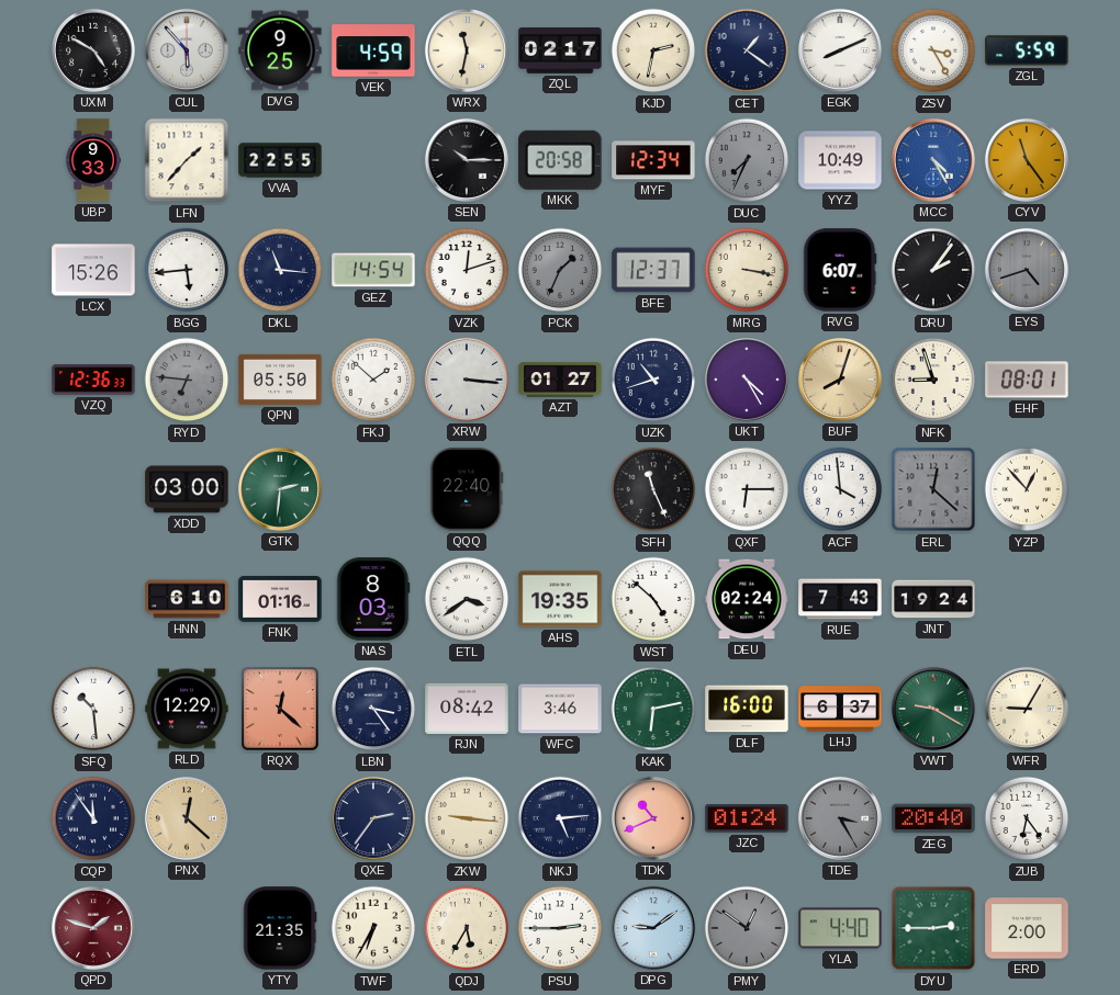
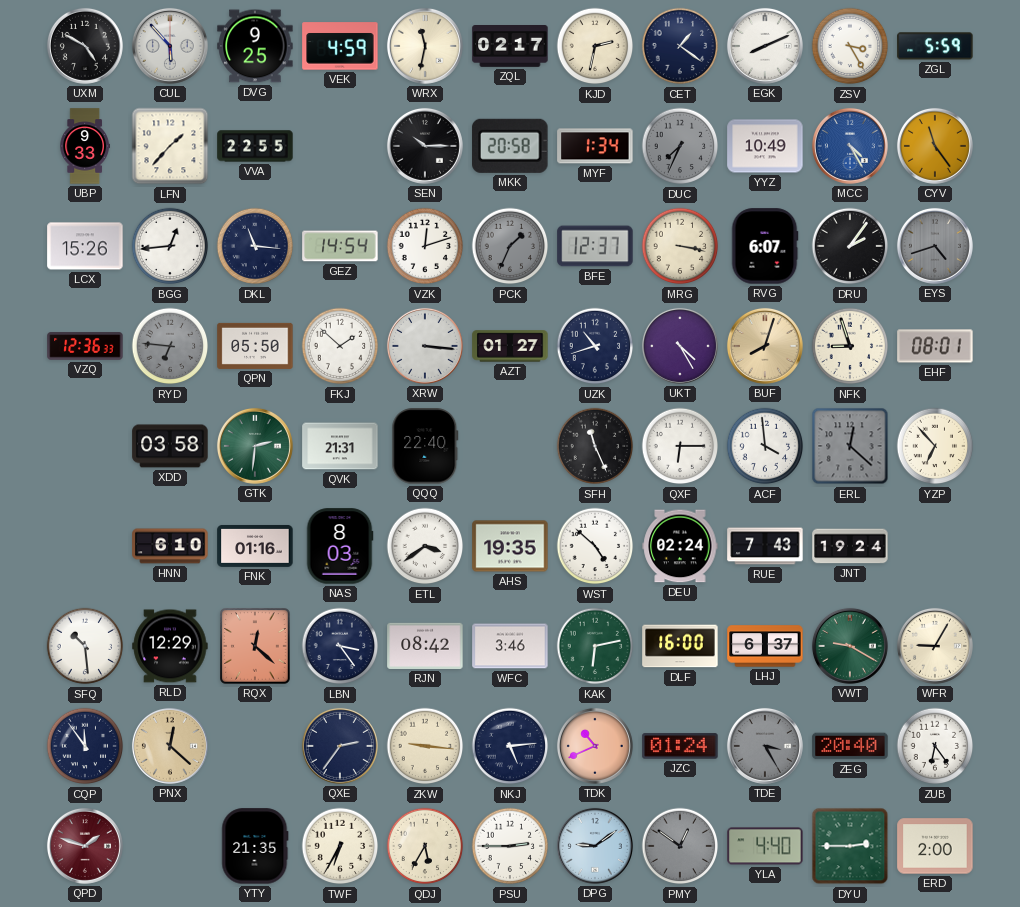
MYF: 12:34 -> 1:34 (595, 146)
BGG: 5:44 -> 12:44 (170, 246)
XDD: 03:00 -> 03:58 (170, 446)
QVK: none -> 21:31 (340, 446)
YZP: 12:53 -> 6:53 (935, 446)
